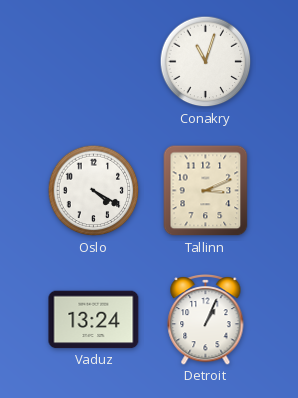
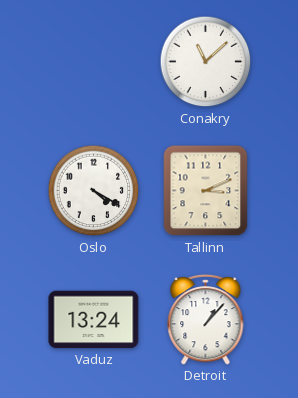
Conakry: 11:03 -> 11:08 (206, 62)
Detroit: 1:04 -> 1:07 (206, 320)
